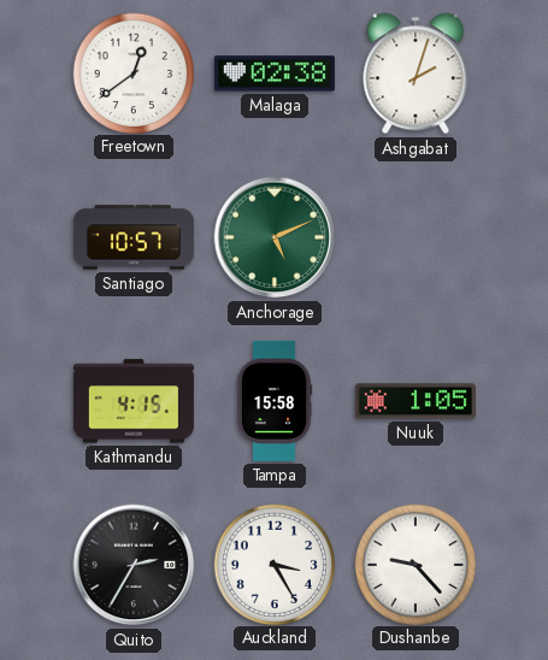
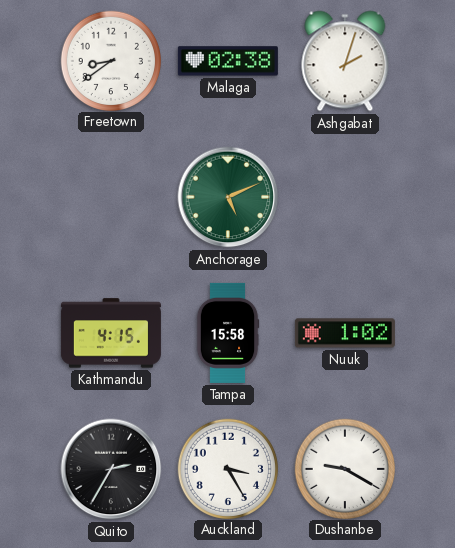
Freetown: 12:39 -> 8:39 (110, 60)
Santiago: 10:57 -> none (134, 237)
Nuuk: 1:05 -> 1:02 (345, 333)
Dushanbe: 9:23 -> 9:20 (344, 468)
